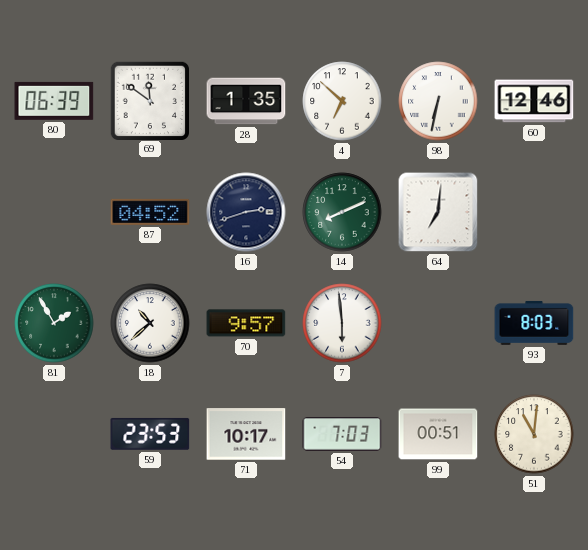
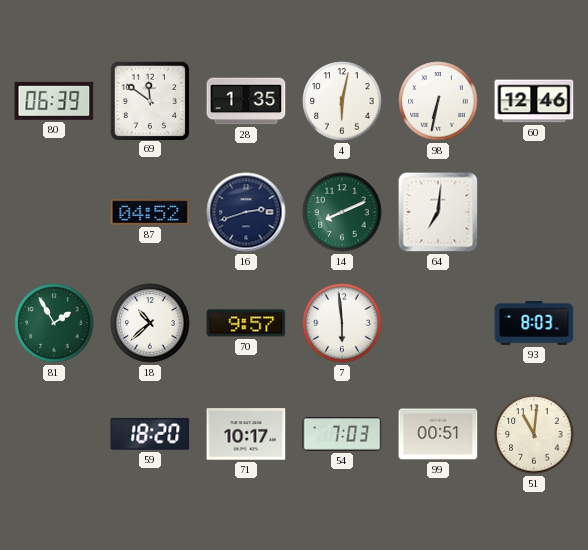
4: 6:52 -> 6:02 (342, 101)
59: 23:53 -> 18:20 (150, 434)
